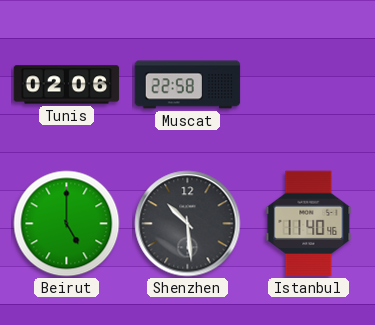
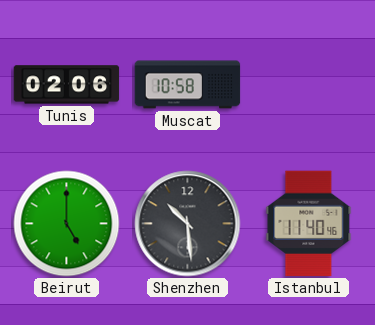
Muscat: 22:58 -> 10:58 (188, 85)
